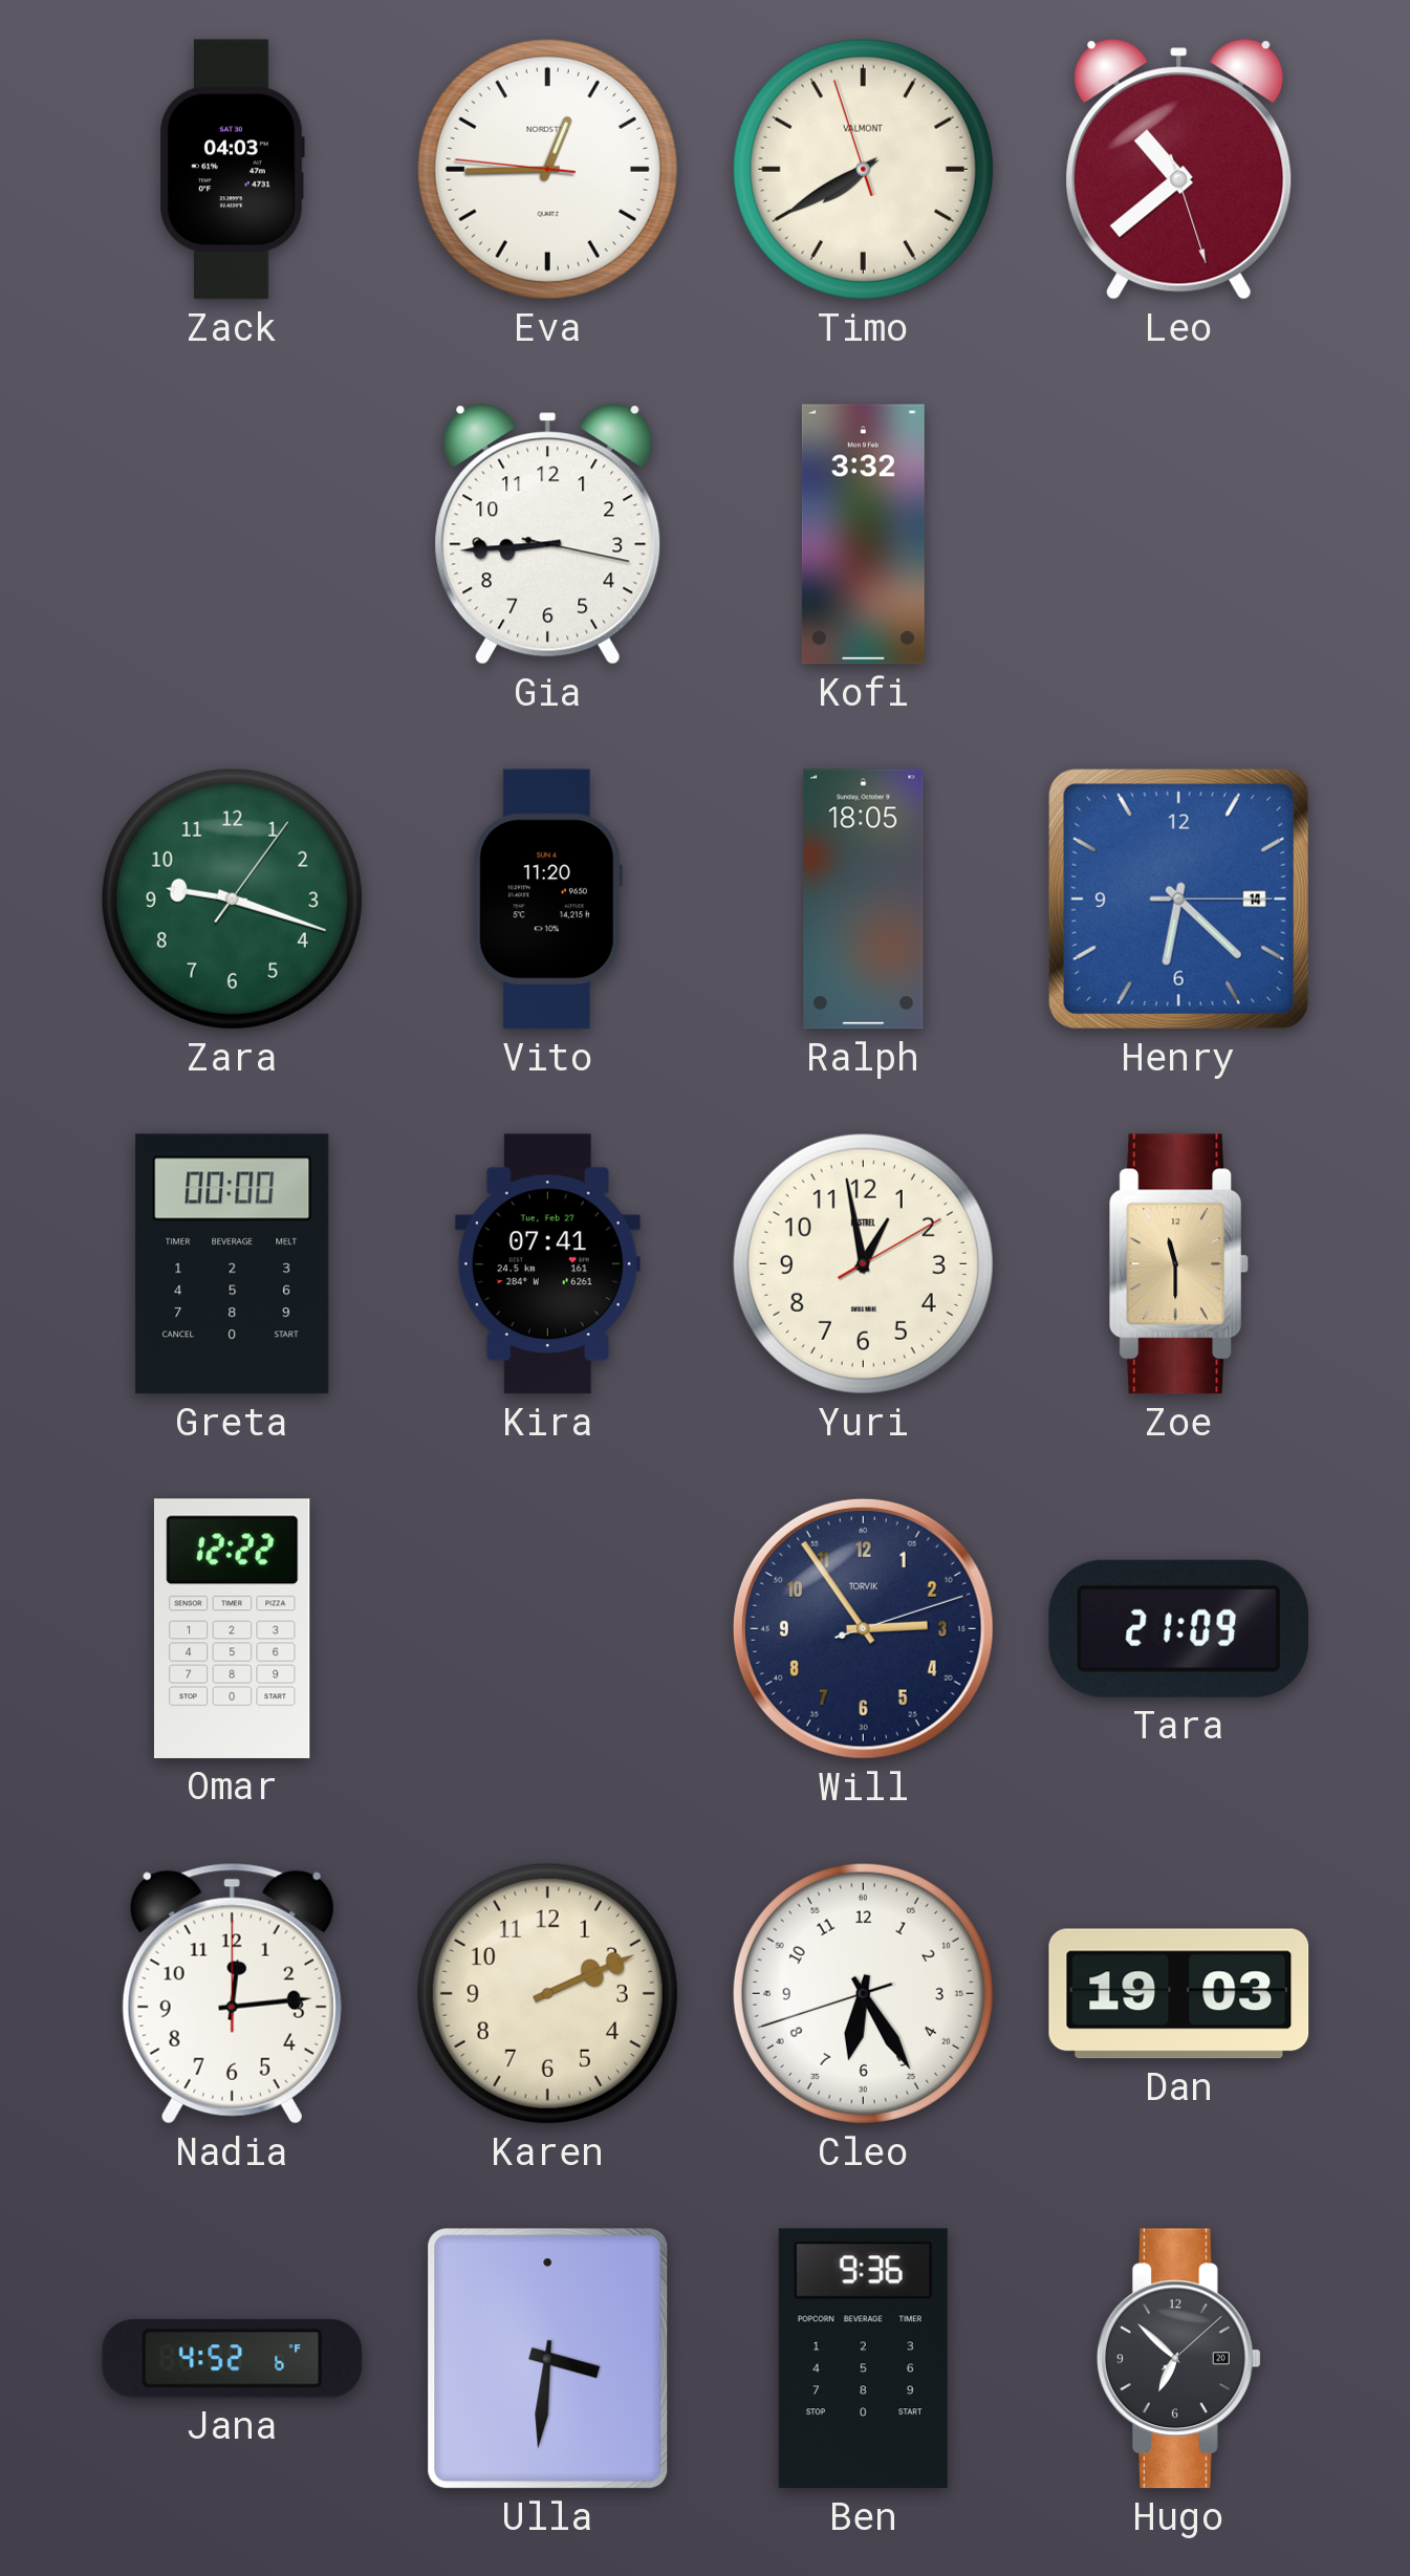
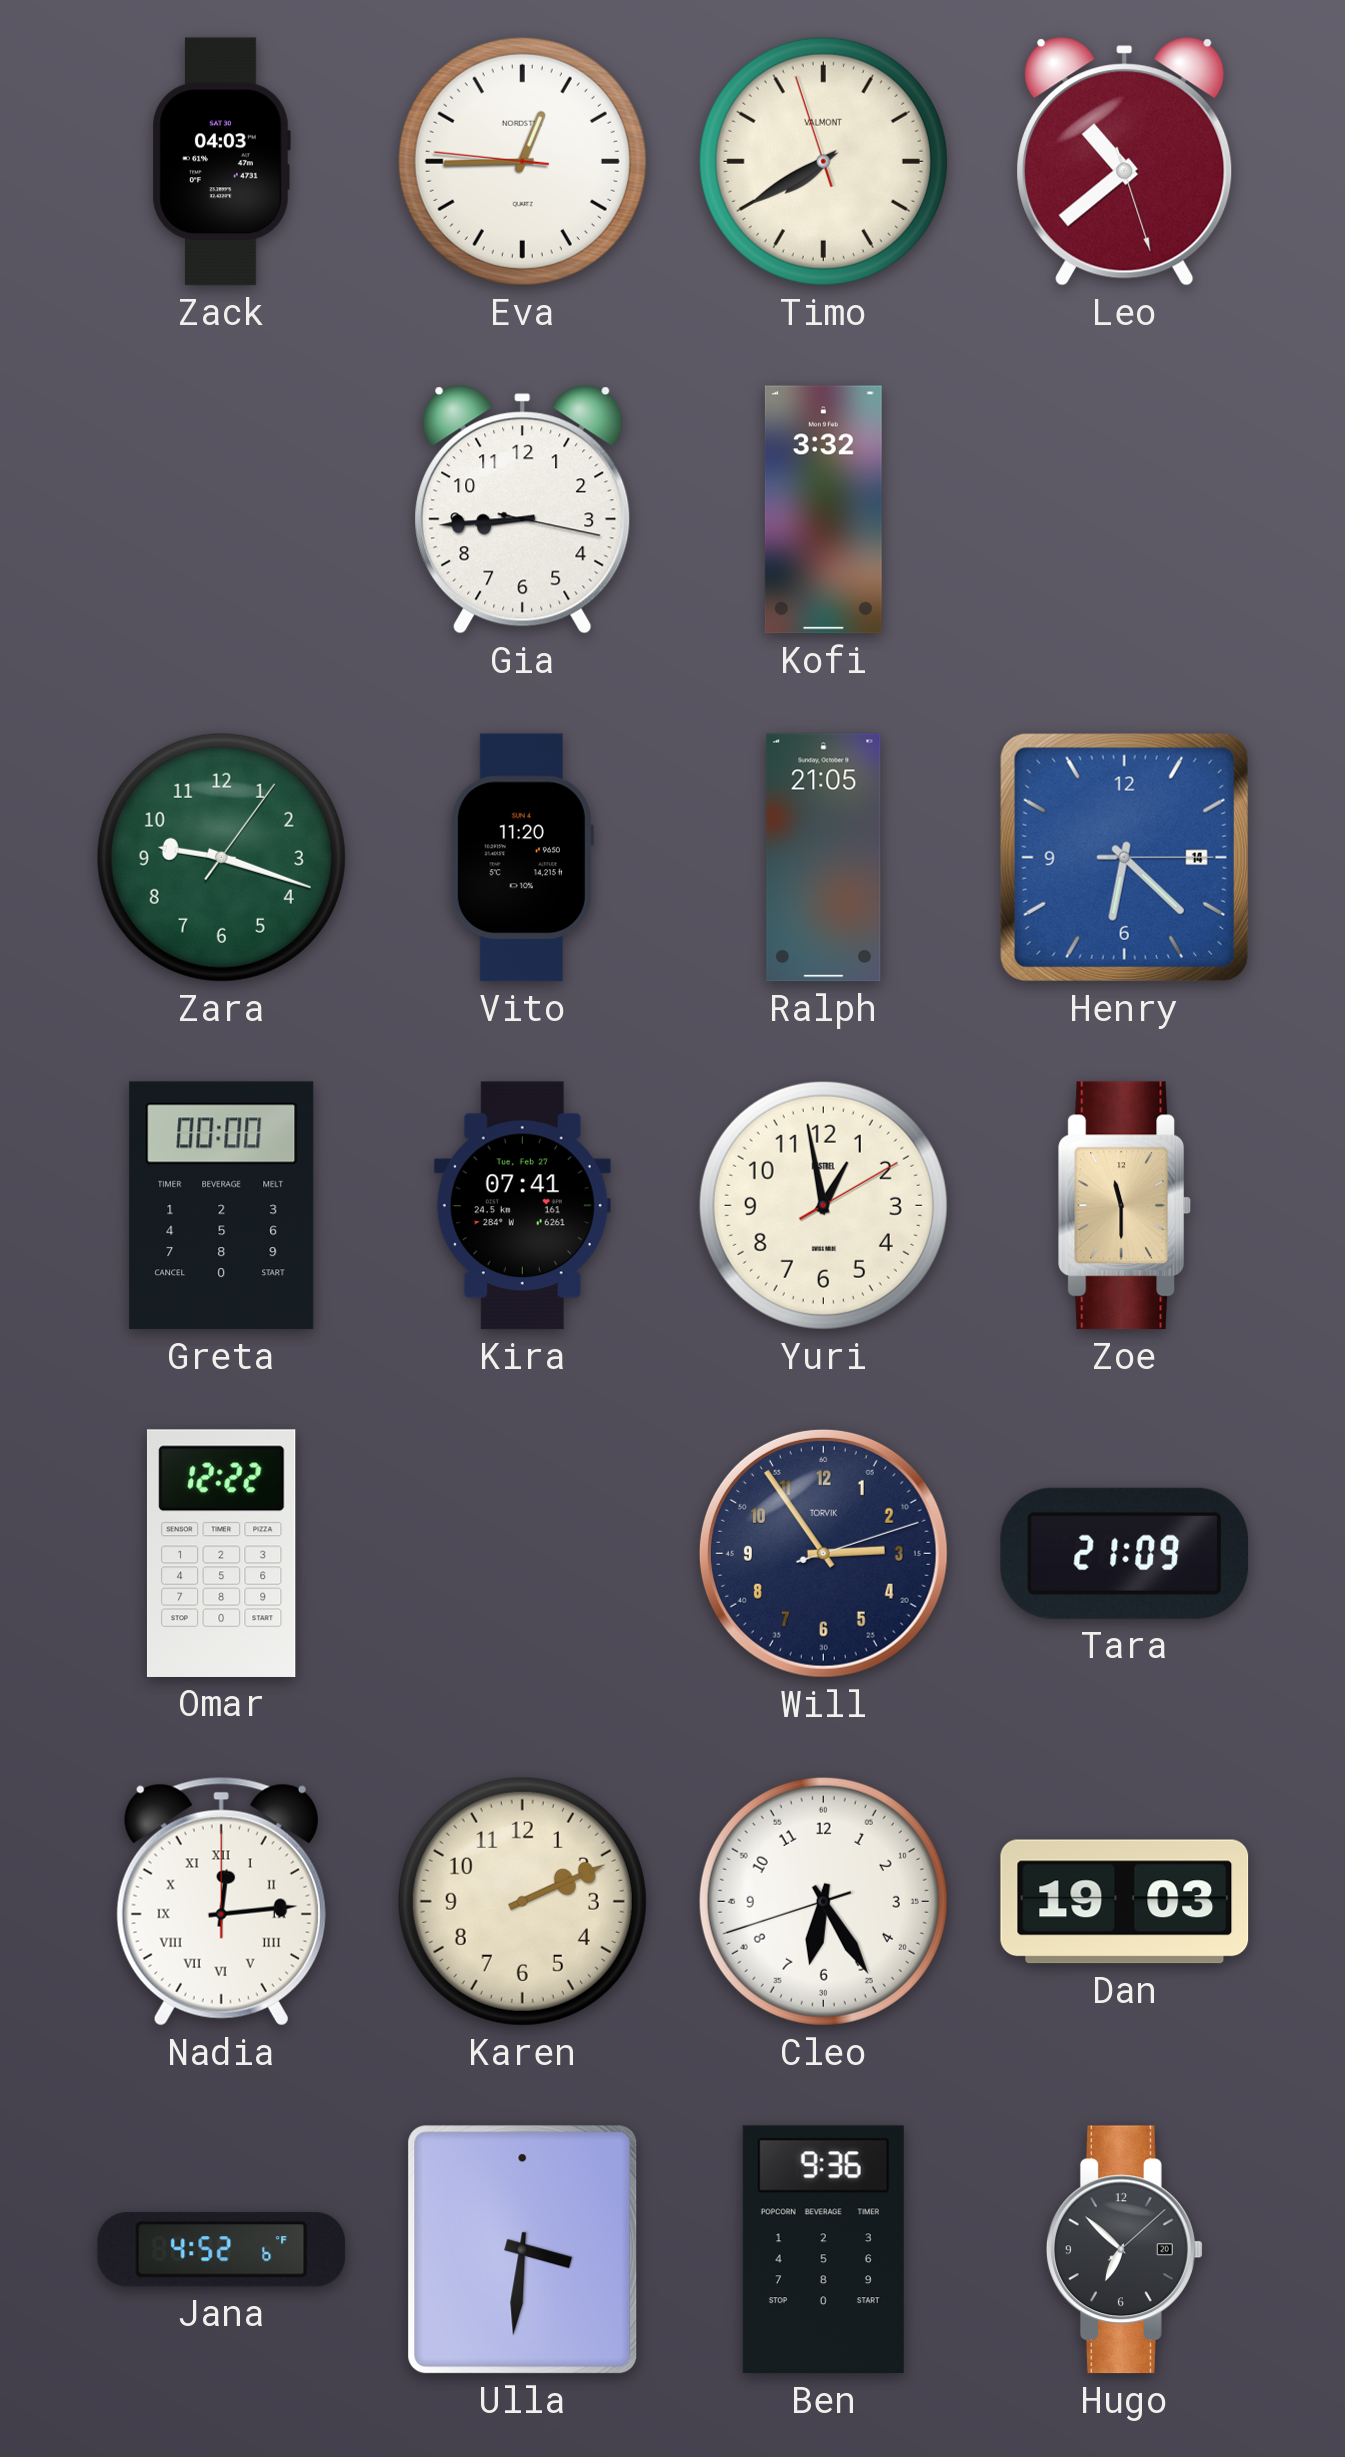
Ralph: 18:05 -> 21:05 (824, 858)
Nadia numerals: Arabic -> Roman (221, 1901)
